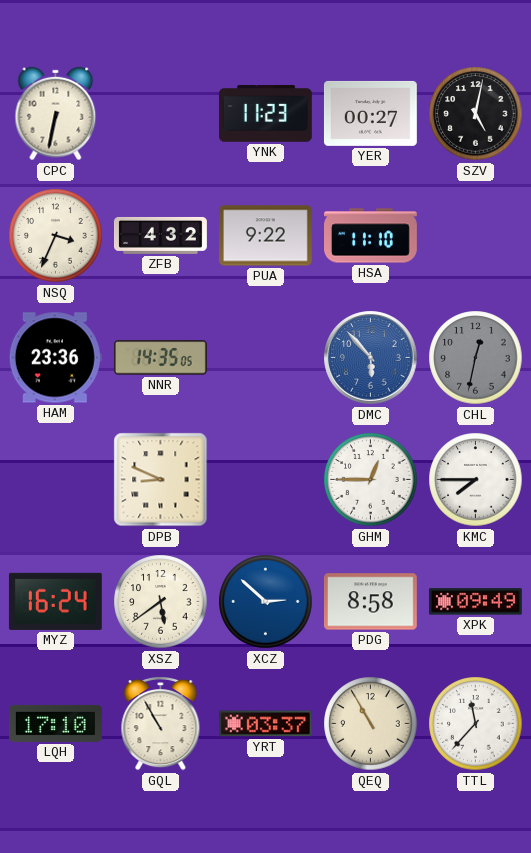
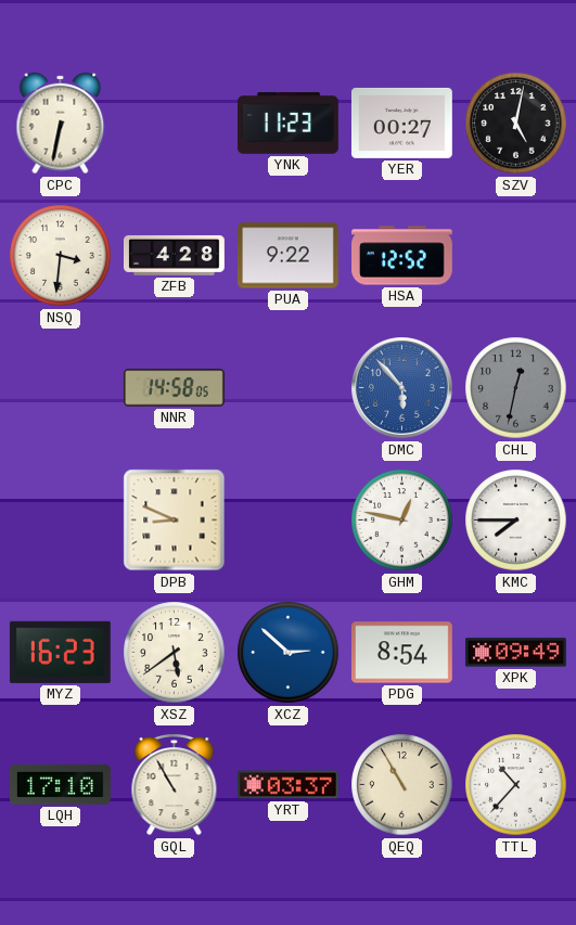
NSQ: 3:34 -> 3:31 (61, 256)
ZFB: 4:32 -> 4:28 (175, 255)
HSA: 11:10 -> 12:52 (402, 256)
HAM: 23:36 -> none (55, 358)
NNR: 14:35 -> 14:58 (175, 388)
GHM: 12:45 -> 12:47 (402, 521)
MYZ: 16:24 -> 16:23 (60, 652)
PDG: 8:58 -> 8:54 (401, 653)
TTL: 11:37 -> 10:37 (516, 785)
